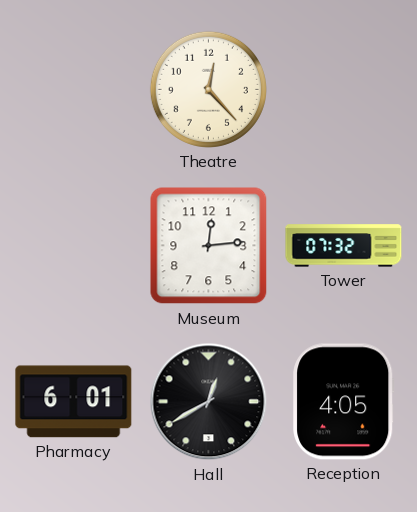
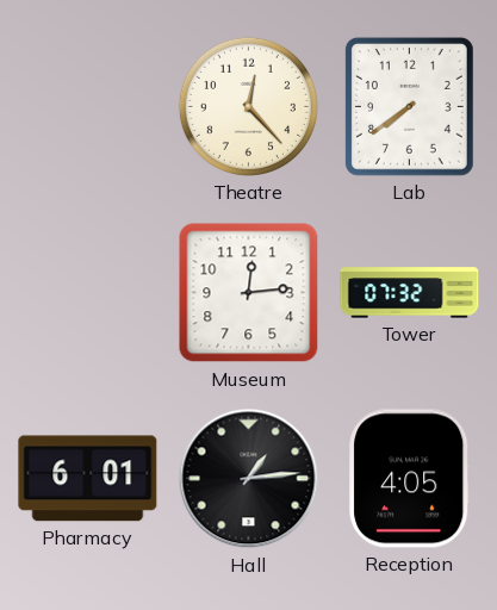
Lab: none -> 7:39 (409, 107)
Hall: 12:40 -> 1:14 (249, 479)
